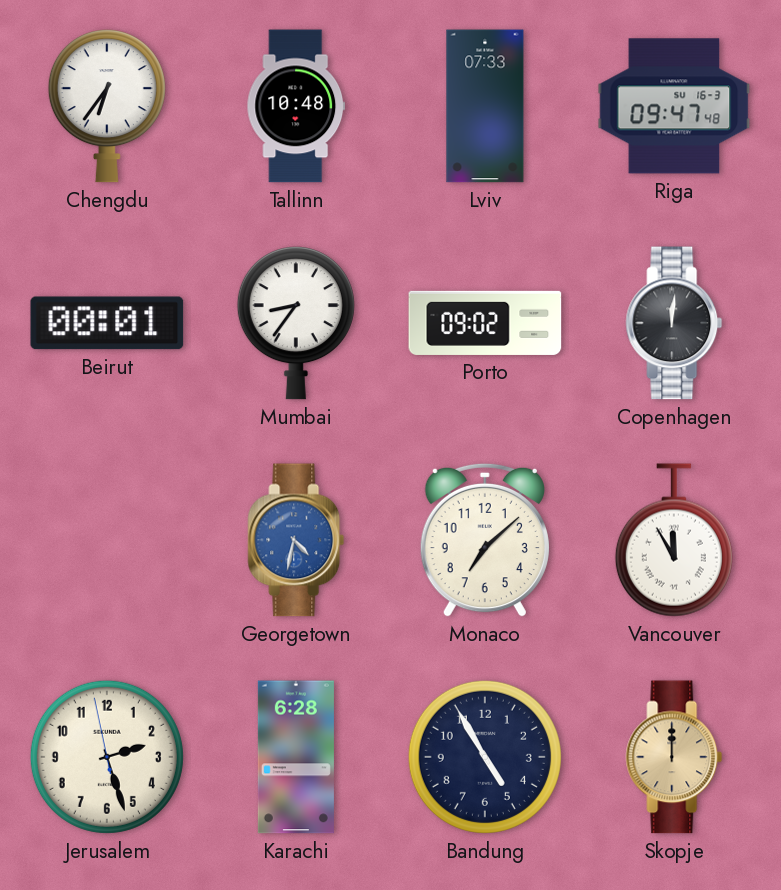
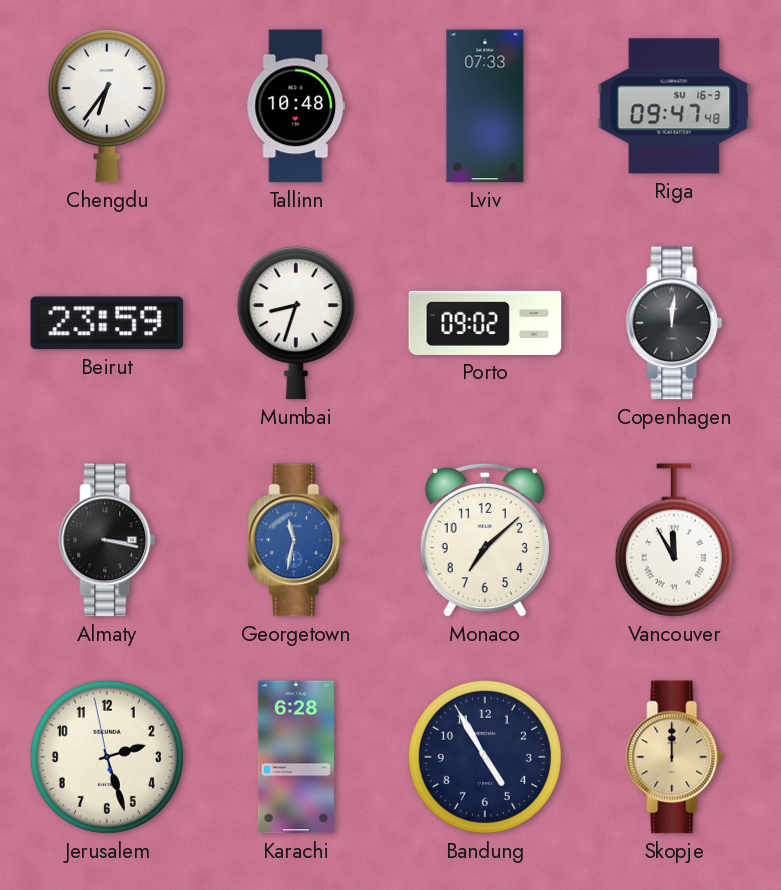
Beirut: 00:01 -> 23:59 (107, 323)
Mumbai: 8:36 -> 8:33 (296, 323)
Almaty: none -> 3:17 (107, 540)
Georgetown: 4:32 -> 11:32 (296, 540)
